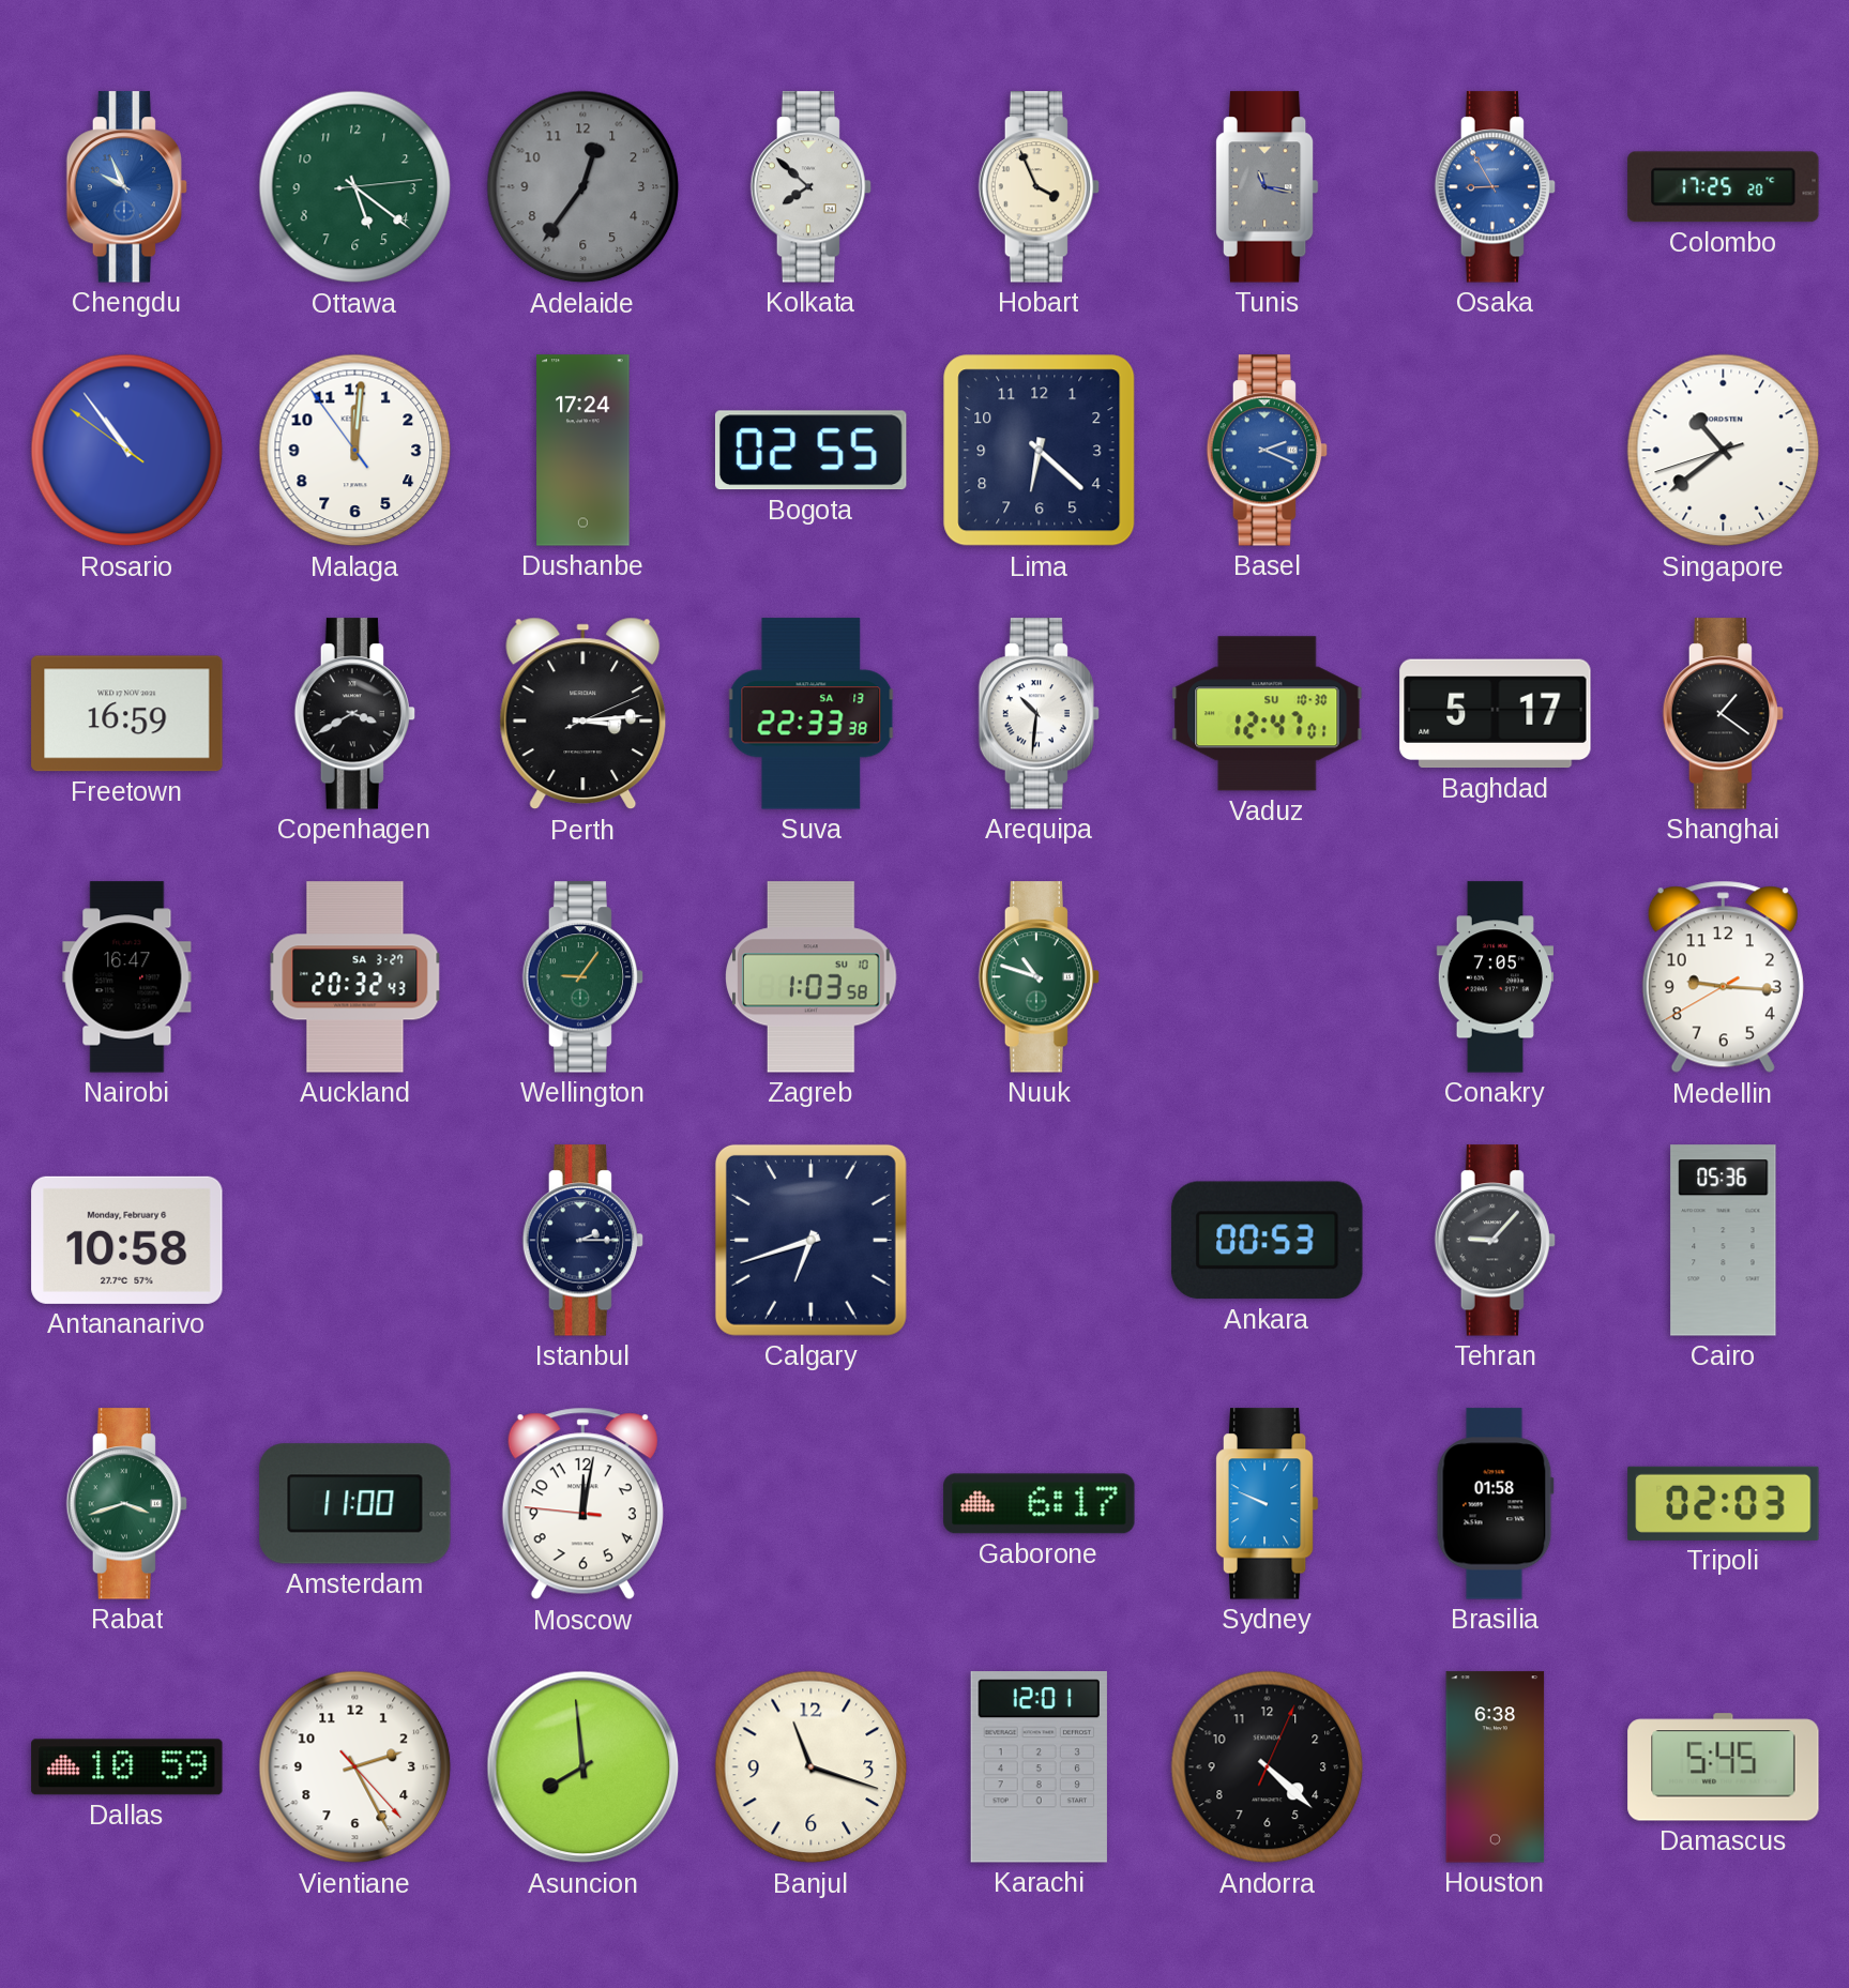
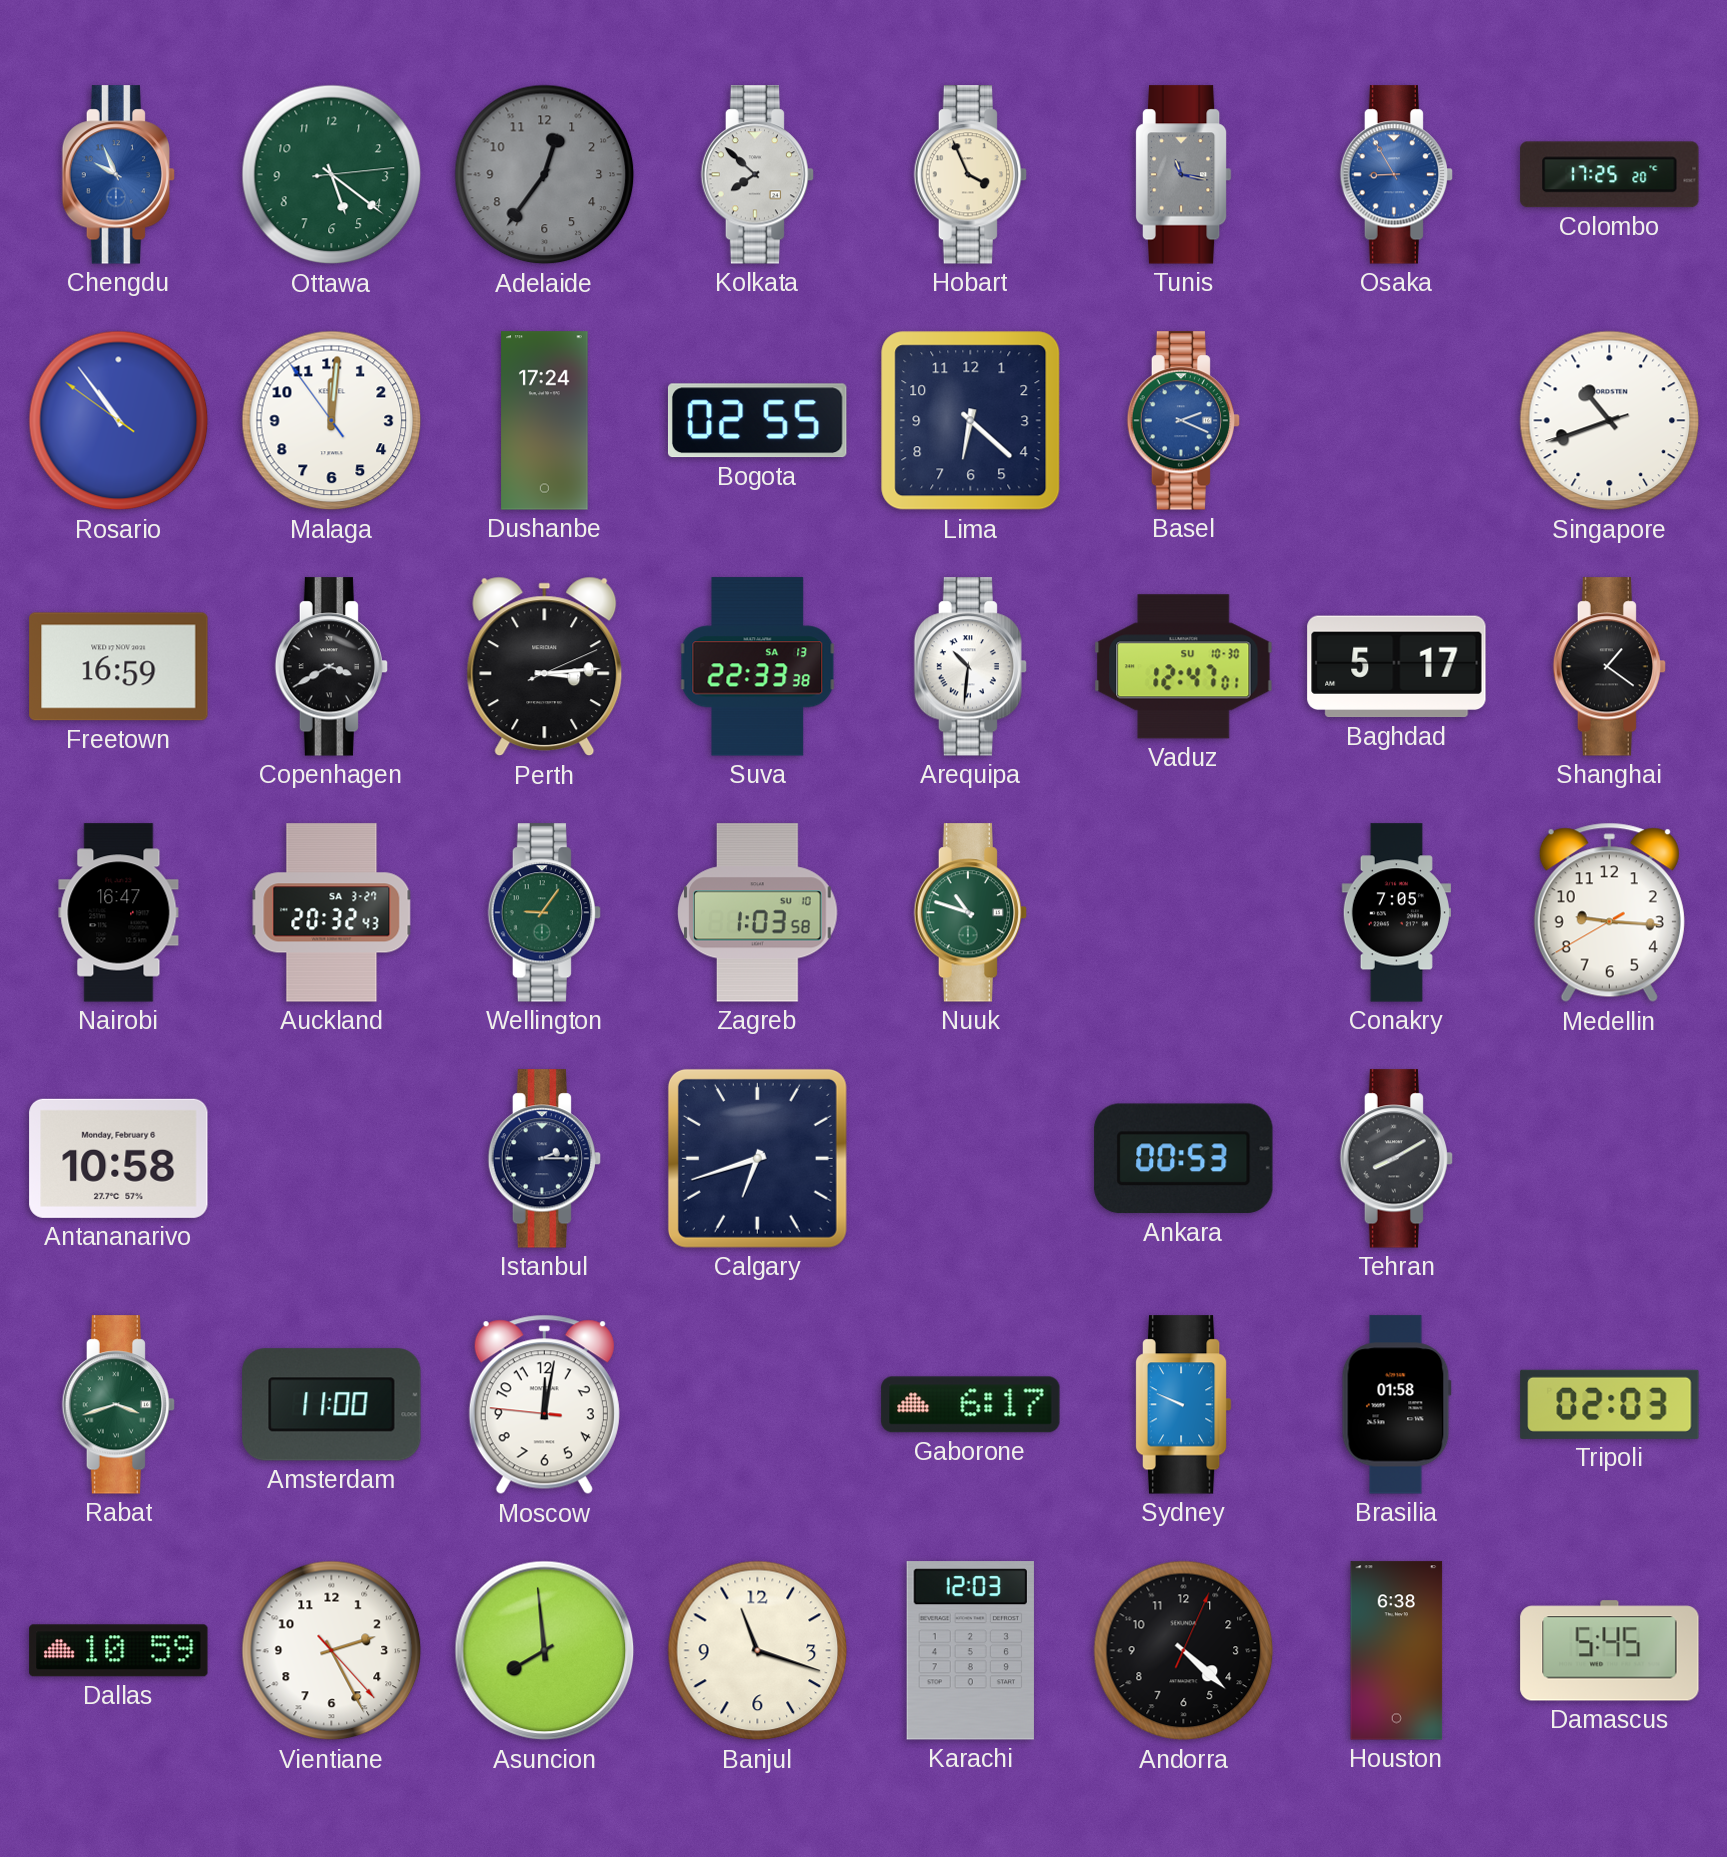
Singapore: 10:38 -> 10:41 (1610, 421)
Tehran: 9:07 -> 8:10 (1397, 1159)
Cairo: 05:36 -> none (1724, 1241)
Karachi: 12:01 -> 12:03 (970, 1651)
